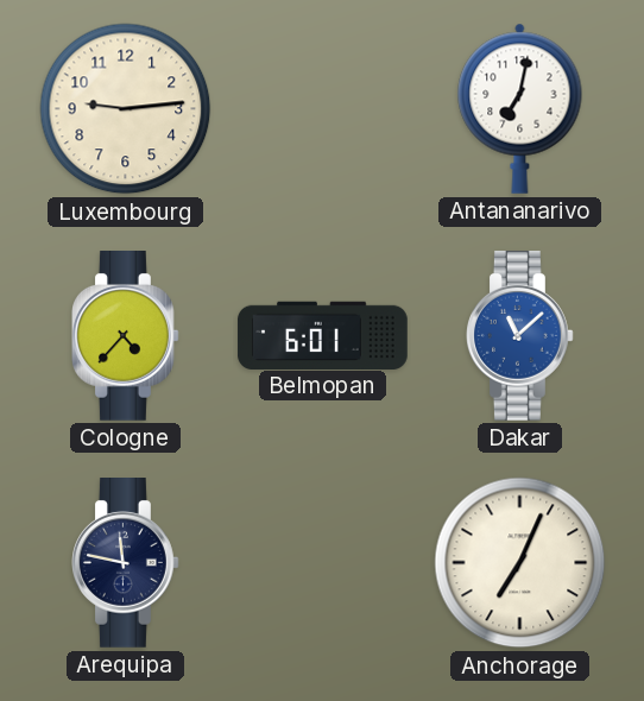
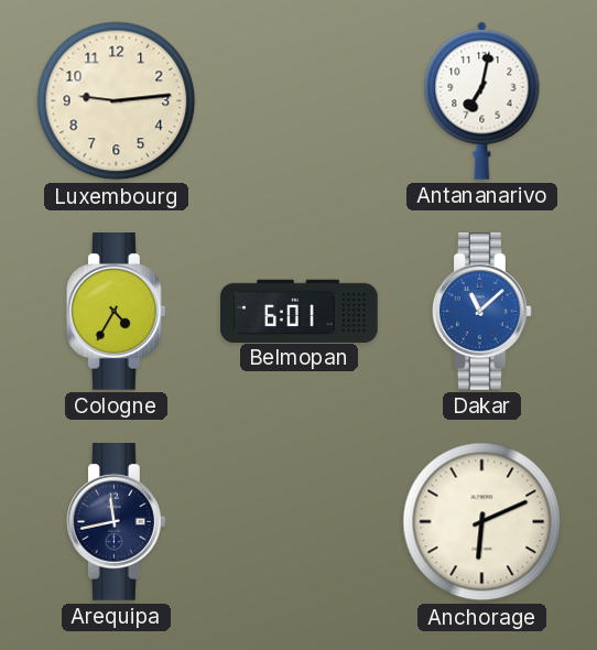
Cologne: 4:37 -> 4:35 (117, 312)
Arequipa: 11:47 -> 11:43 (117, 522)
Anchorage: 7:04 -> 6:11 (482, 522)
